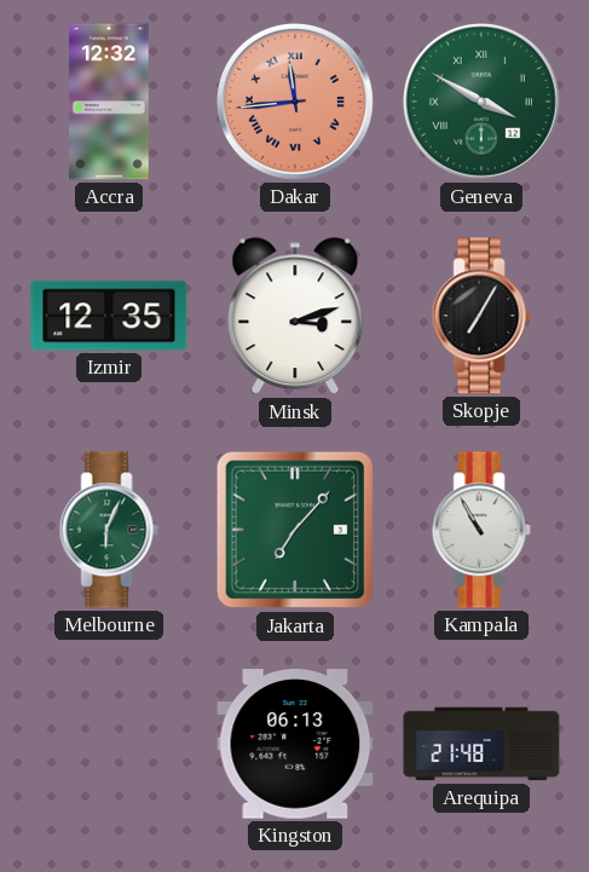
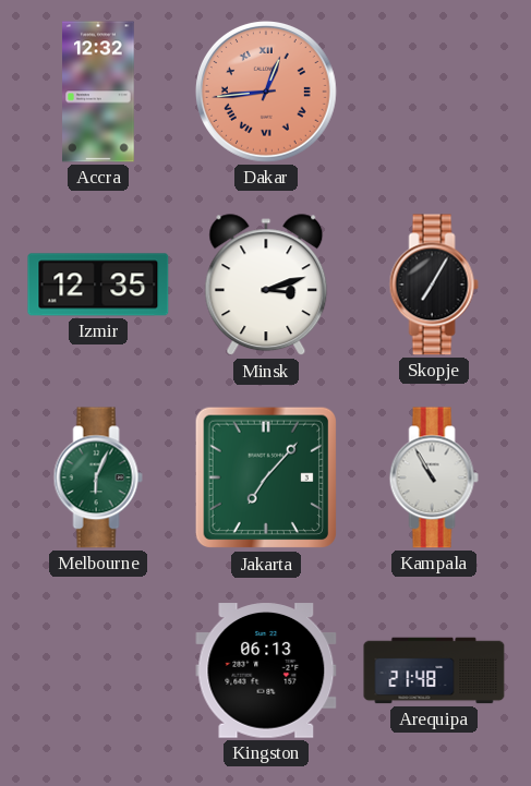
Dakar: 11:44 -> 12:44 (266, 92)
Geneva: 3:50 -> none (481, 102)
